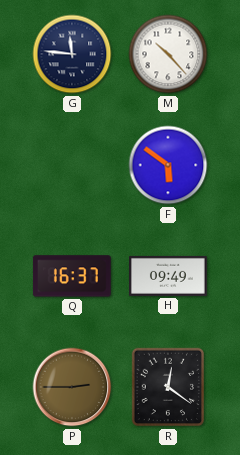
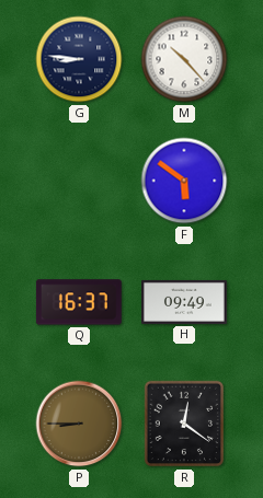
G: 11:46 -> 8:46 (79, 59)
P: 2:45 -> 8:45 (79, 424)
